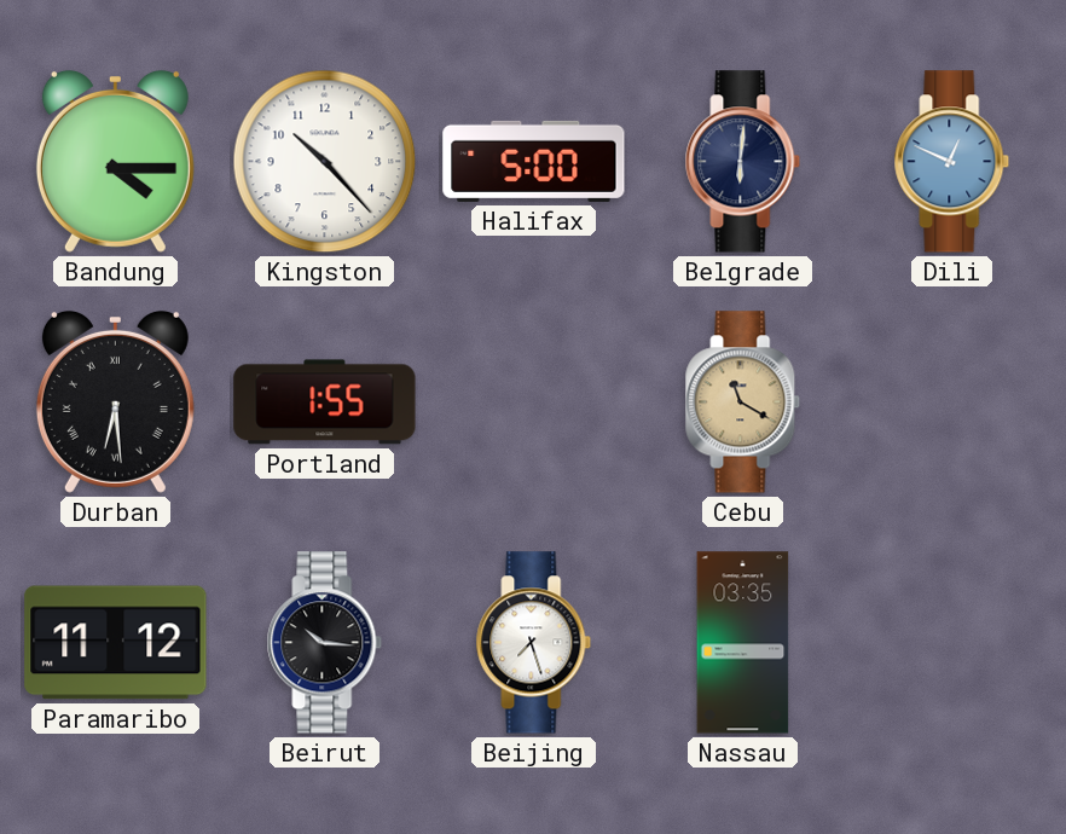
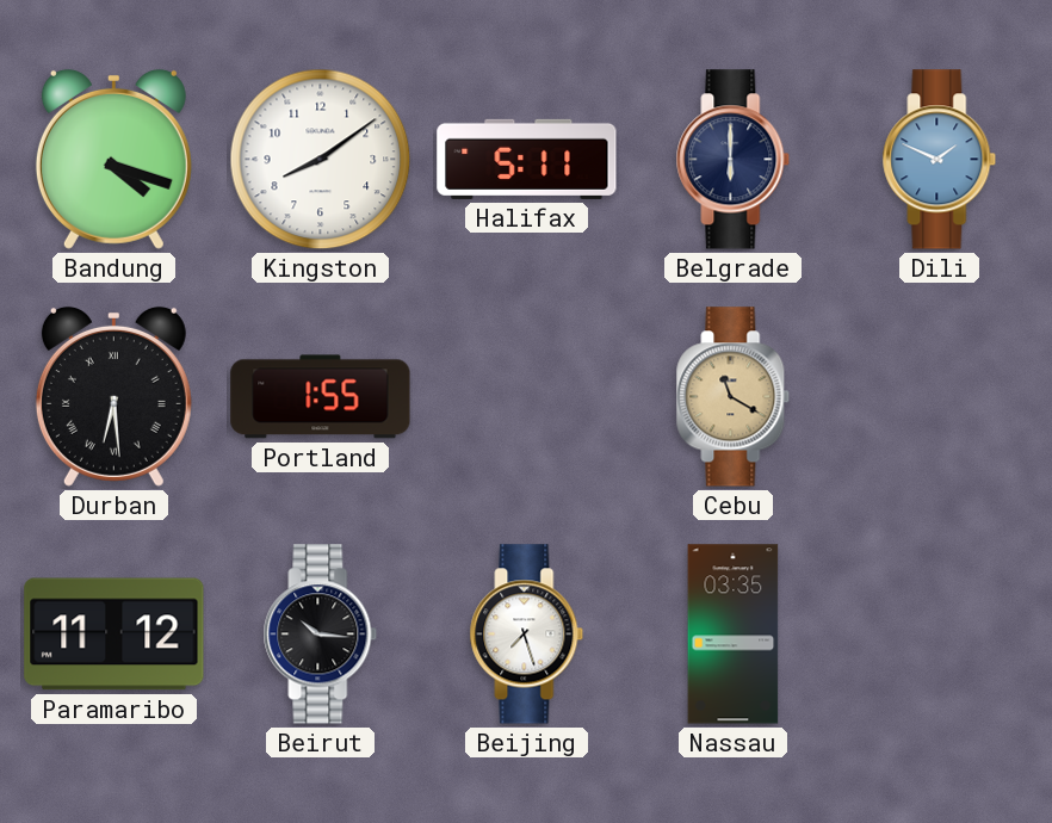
Bandung: 4:15 -> 4:18 (113, 159)
Kingston: 10:23 -> 8:09 (321, 160)
Halifax: 5:00 -> 5:11 (527, 159)
Belgrade: 6:01 -> 6:00 (734, 160)
Dili: 12:49 -> 1:49 (940, 160)
